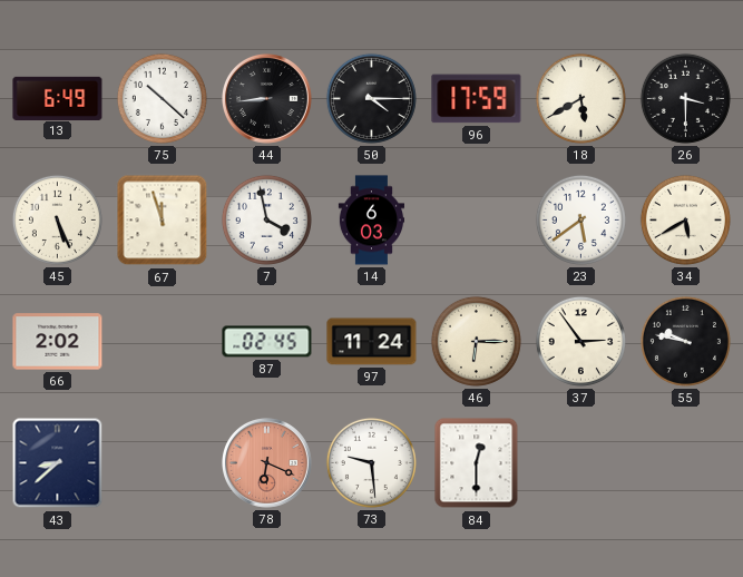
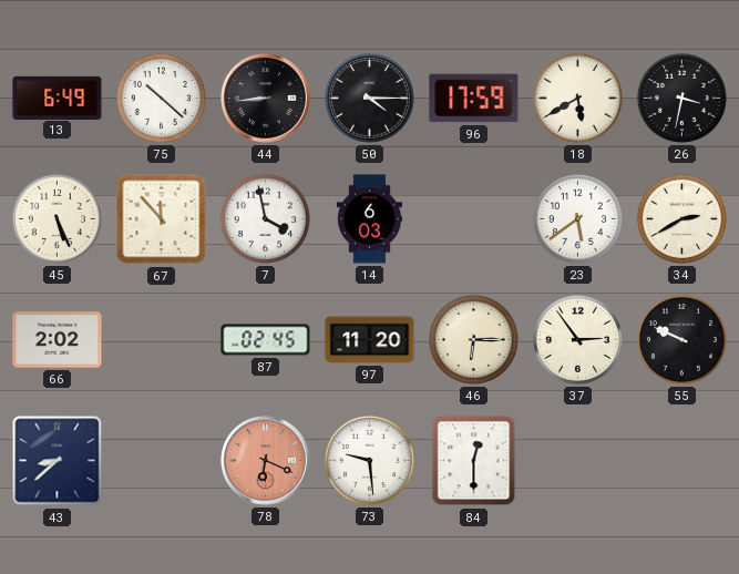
26: 3:30 -> 3:32 (681, 98)
67: 11:57 -> 11:53 (162, 219)
34: 5:40 -> 2:40 (681, 218)
97: 11:24 -> 11:20 (370, 340)
55: 9:47 -> 9:49 (681, 339)
